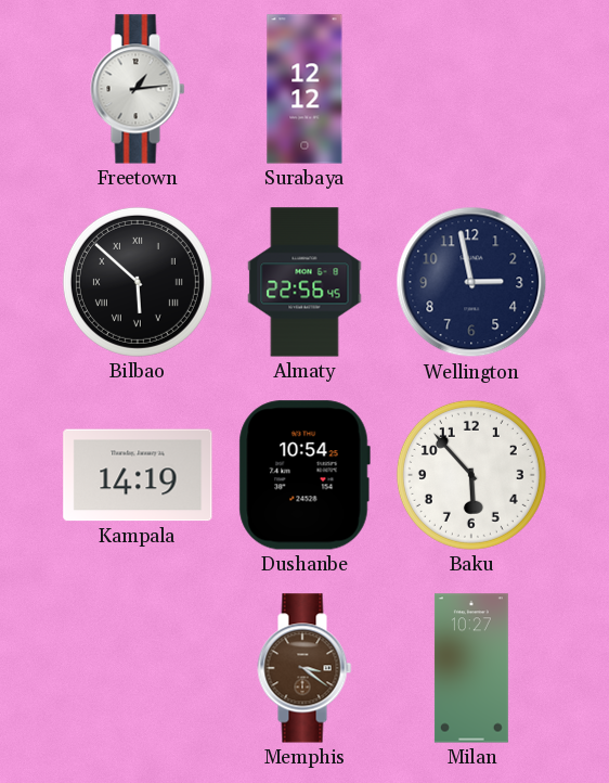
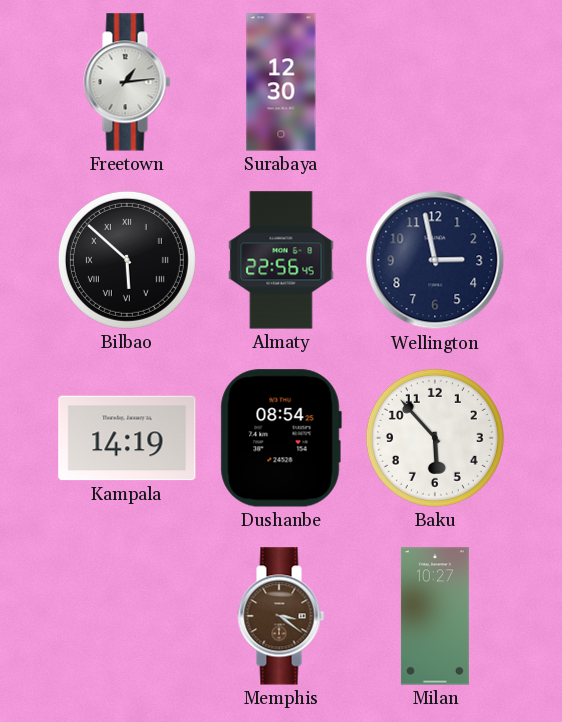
Surabaya: 12:12 -> 12:30 (281, 82)
Dushanbe: 10:54 -> 08:54 (281, 438)
